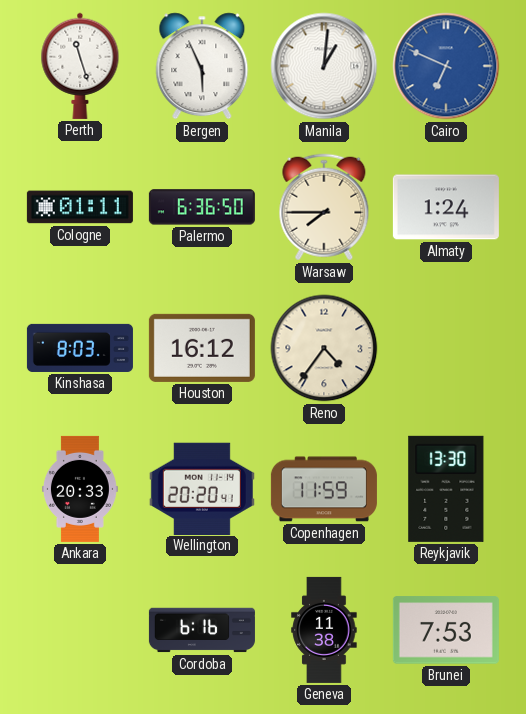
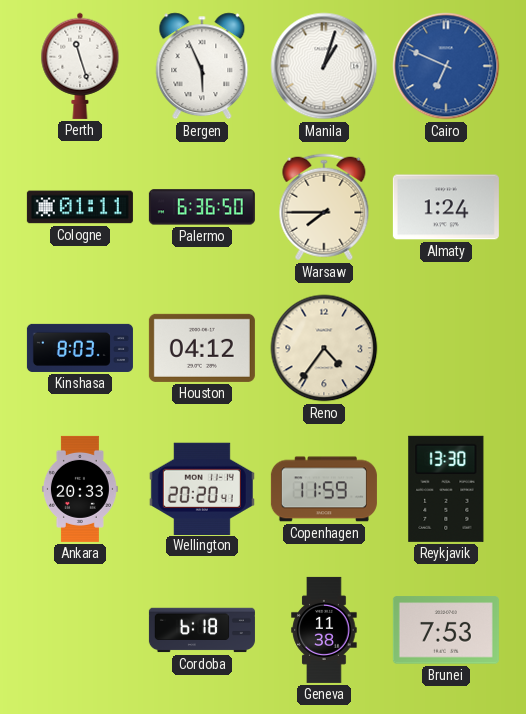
Manila: 1:01 -> 1:03 (324, 66)
Houston: 16:12 -> 04:12 (202, 348)
Cordoba: 6:16 -> 6:18 (202, 630)
